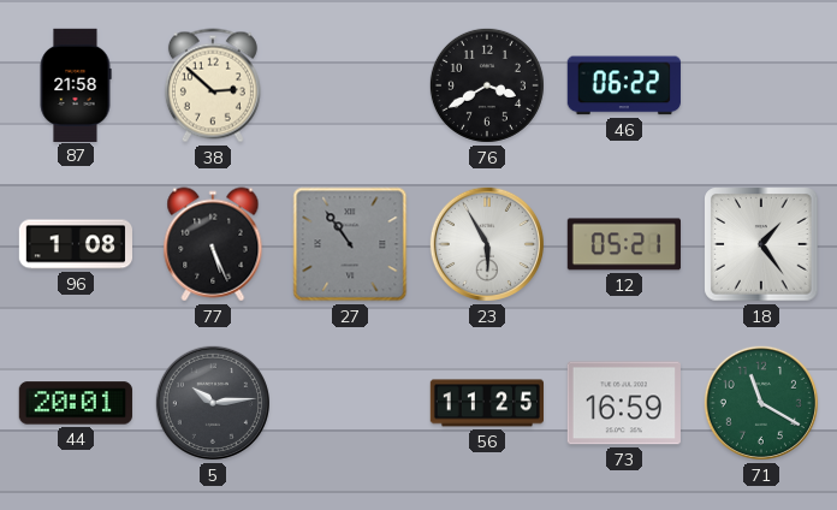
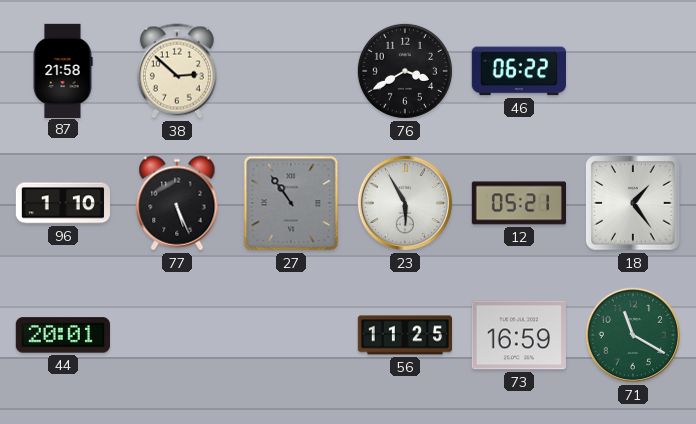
96: 1:08 -> 1:10 (62, 203)
5: 10:14 -> none (213, 403)
